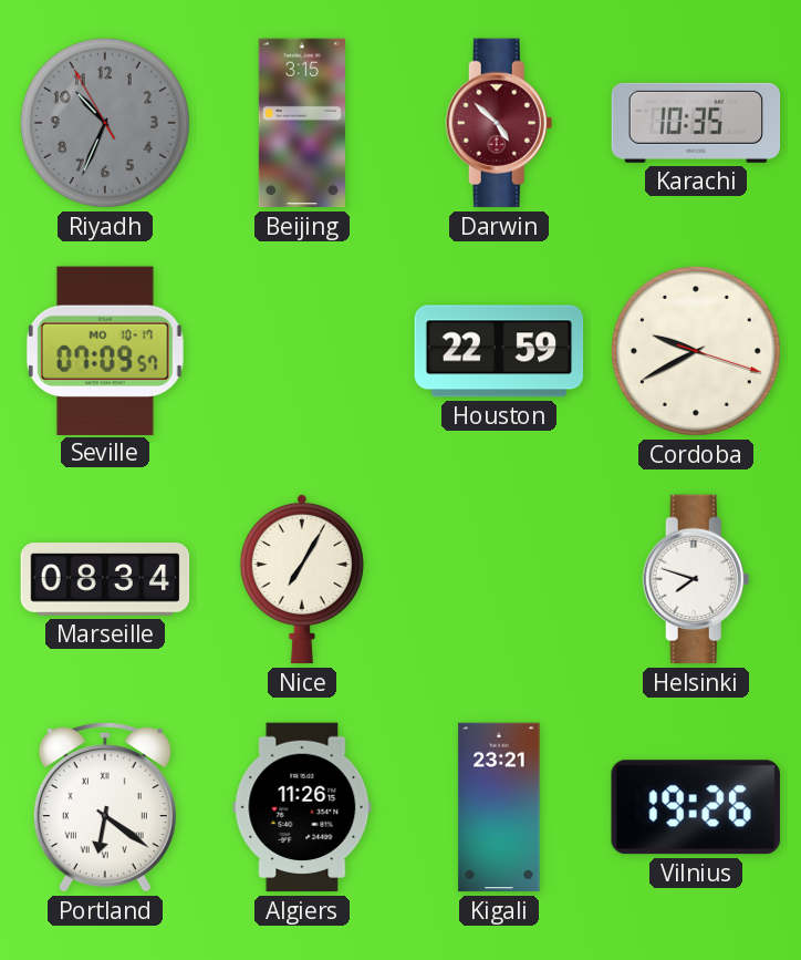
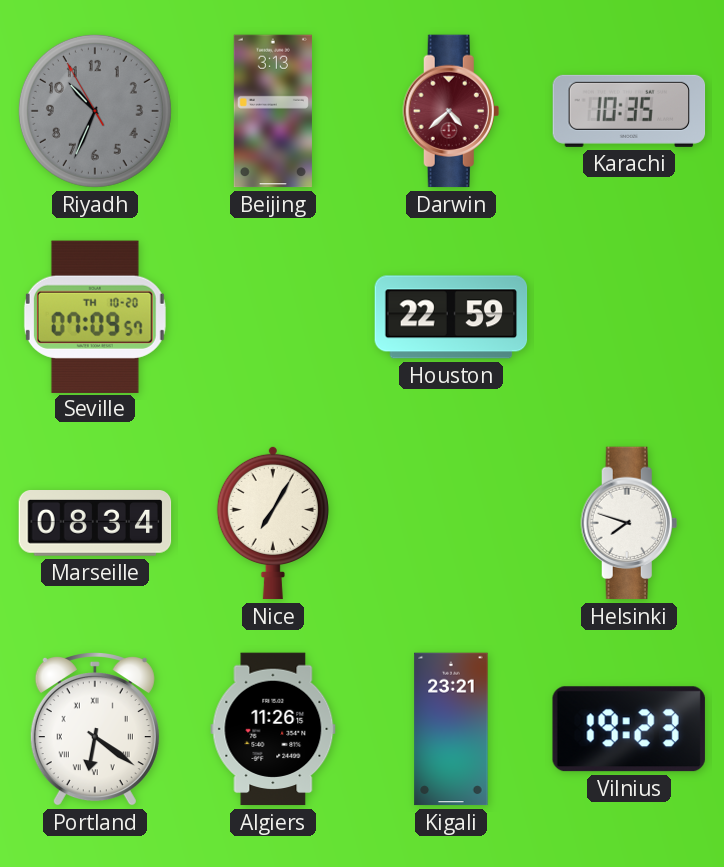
Beijing: 3:15 -> 3:13 (273, 111)
Darwin: 4:52 -> 4:38 (451, 111)
Seville date: MO 10-17 -> TH 10-20 (95, 316)
Cordoba: 9:40 -> none (696, 351)
Vilnius: 19:26 -> 19:23 (629, 729)
